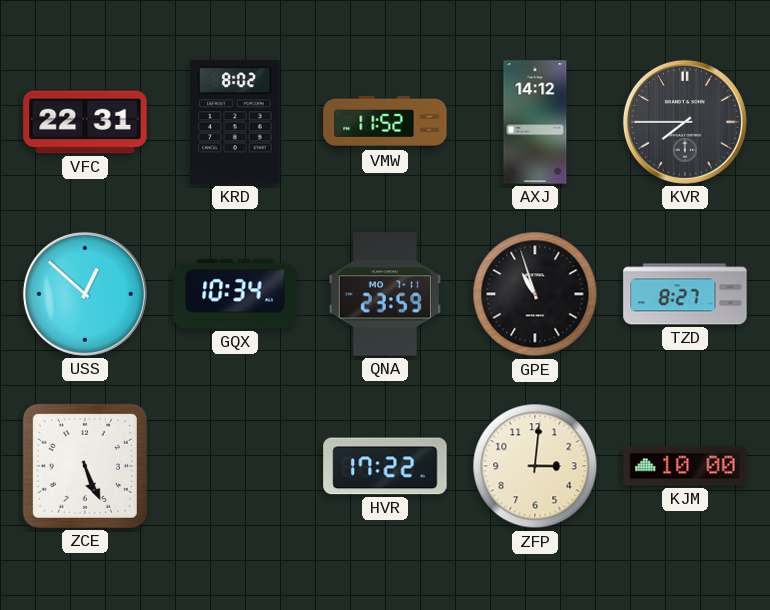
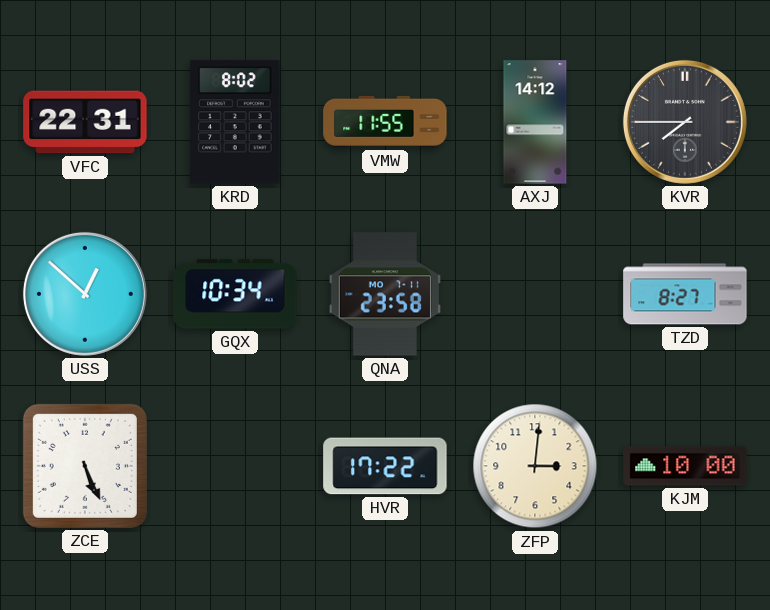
VMW: 11:52 -> 11:55 (385, 122)
QNA: 23:59 -> 23:58 (385, 294)
GPE: 10:57 -> none (535, 294)
